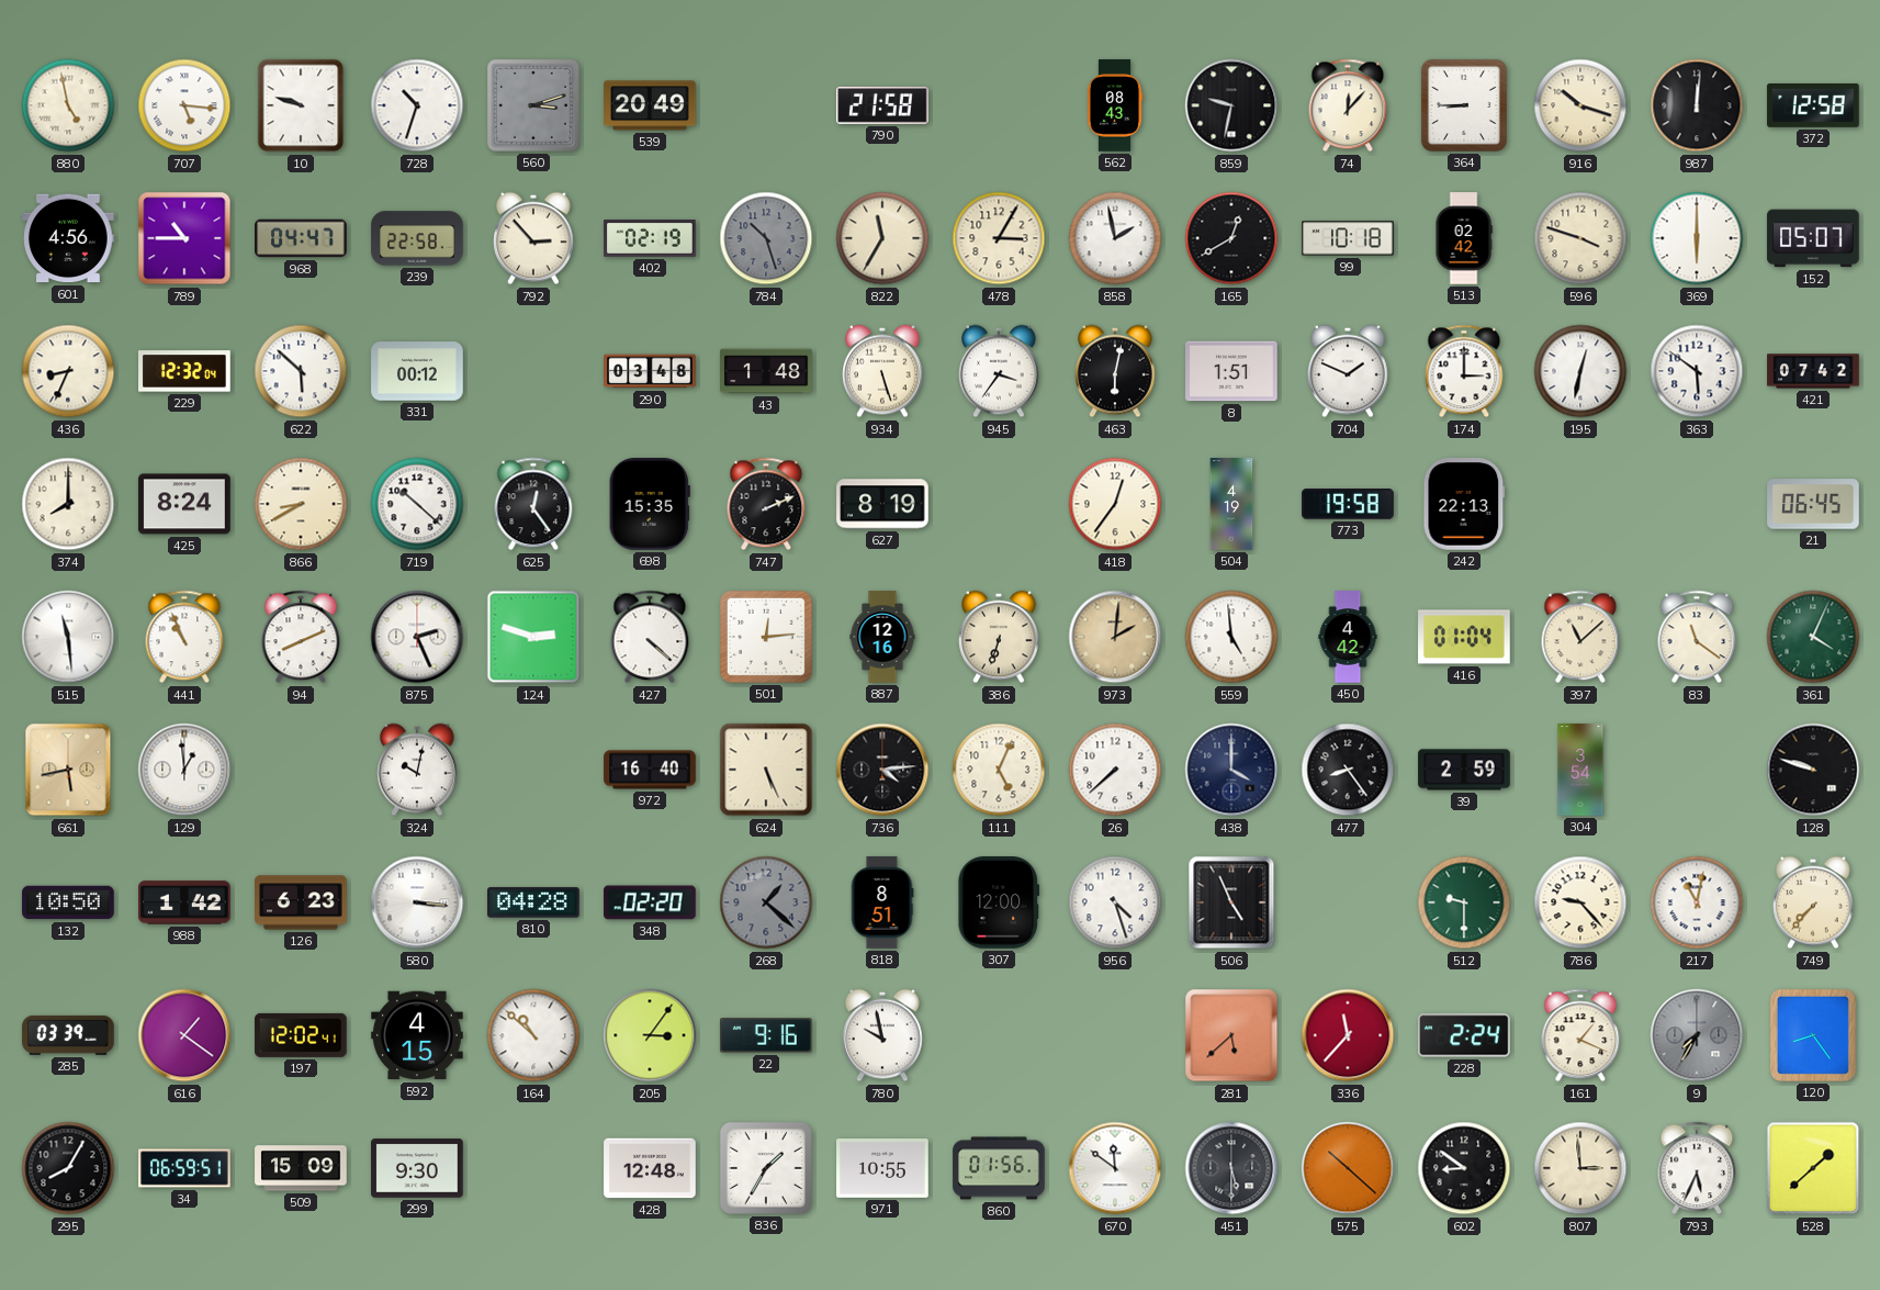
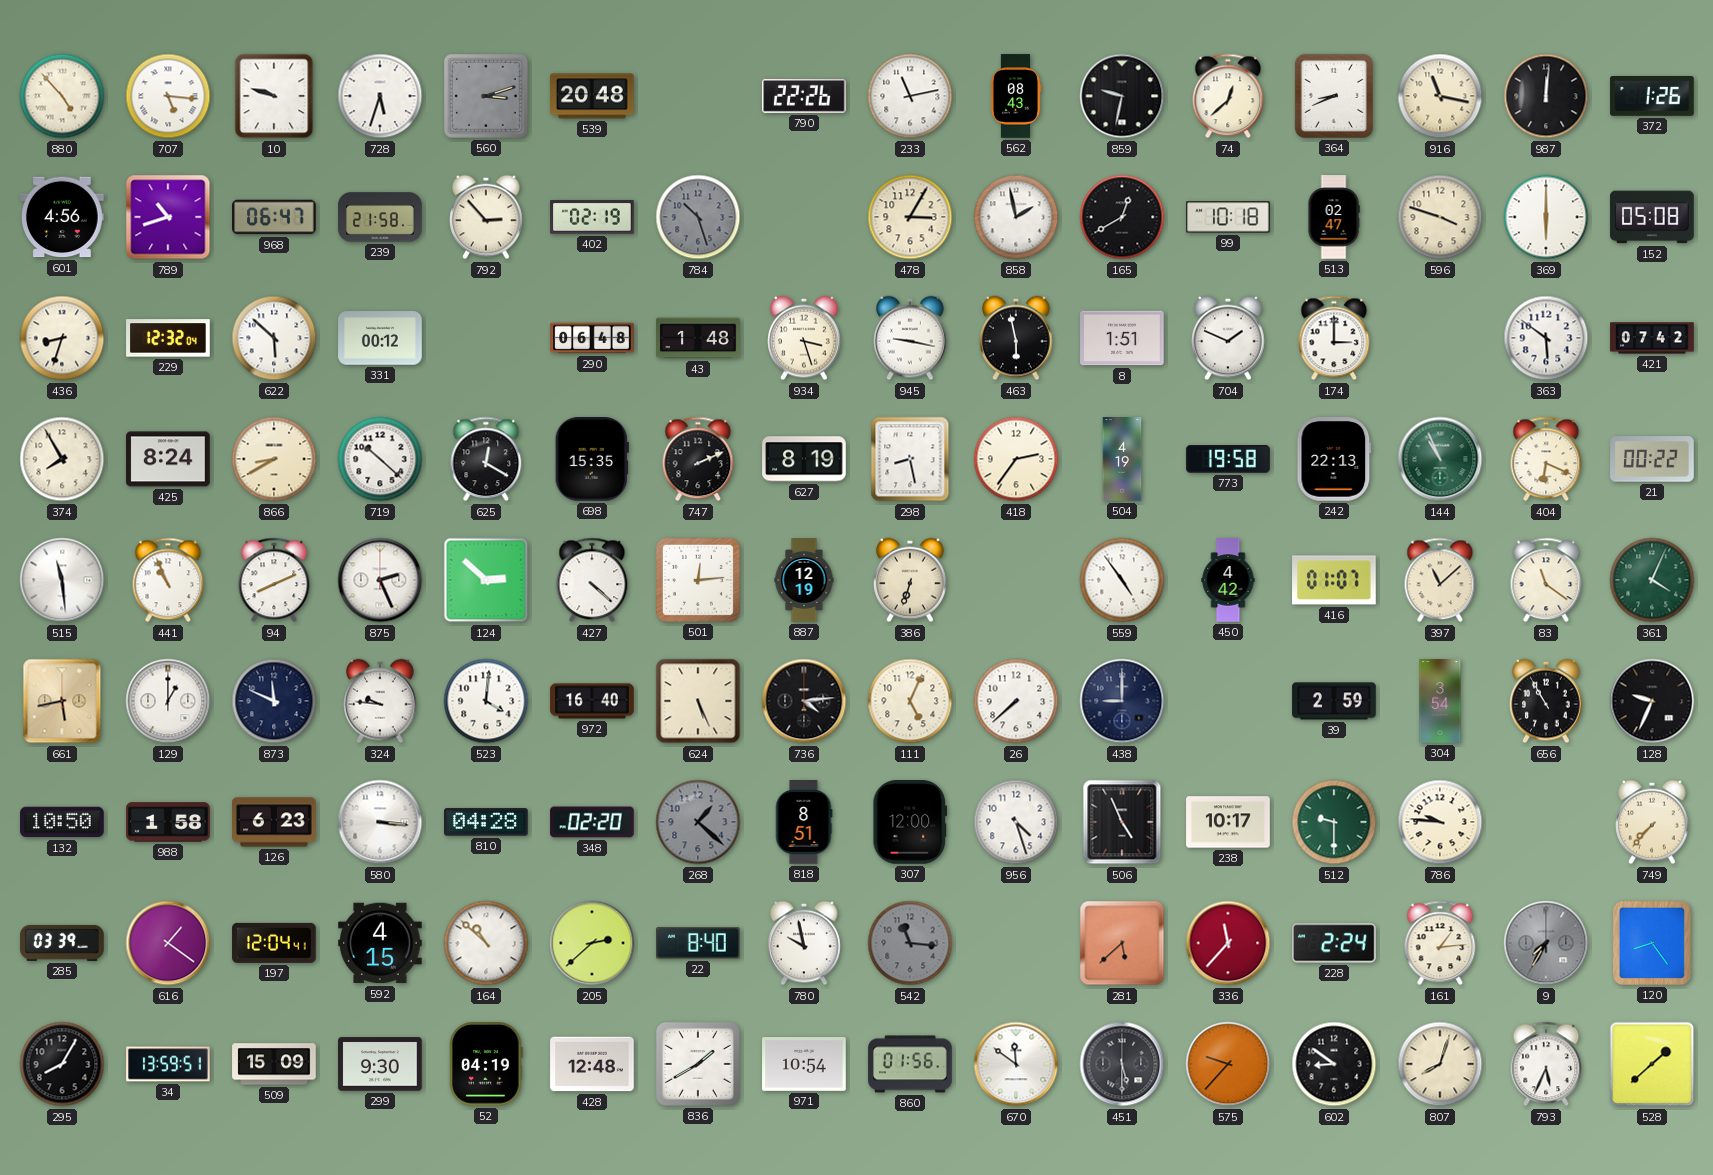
880: 4:58 -> 4:53 (62, 96)
728: 10:33 -> 5:33 (380, 96)
539: 20:49 -> 20:48 (592, 96)
790: 21:58 -> 22:26 (804, 97)
233: none -> 11:13 (910, 96)
74: 12:07 -> 12:38 (1228, 96)
364: 8:45 -> 8:41 (1334, 96)
916: 10:18 -> 11:17 (1440, 96)
372: 12:58 -> 1:26 (1652, 97)
789: 10:45 -> 10:42 (168, 217)
968: 04:47 -> 06:47 (274, 217)
239: 22:58 -> 21:58 (380, 217)
822: 11:35 -> none (882, 238)
513: 02:42 -> 02:47 (1334, 217)
152: 05:07 -> 05:08 (1652, 217)
436: 8:34 -> 8:33 (62, 338)
290: 03:48 -> 06:48 (592, 338)
934: 5:27 -> 3:27 (804, 338)
945: 3:36 -> 9:17 (910, 338)
463: 6:02 -> 5:58 (1016, 338)
195: 12:32 -> none (1580, 371)
374: 8:00 -> 7:55 (62, 459)
625: 12:24 -> 12:20 (486, 459)
298: none -> 8:28 (910, 459)
418: 12:36 -> 2:36 (1016, 459)
144: none -> 10:56 (1440, 459)
404: none -> 6:19 (1546, 459)
21: 06:45 -> 00:22 (1652, 459)
124: 2:48 -> 2:52 (486, 580)
887: 12:16 -> 12:19 (804, 580)
973: 2:01 -> none (1115, 637)
559: 4:59 -> 4:54 (1122, 580)
416: 01:04 -> 01:07 (1334, 580)
129: 12:59 -> 1:00 (168, 701)
873: none -> 11:49 (274, 701)
324: 10:02 -> 9:46 (380, 701)
523: none -> 4:01 (486, 701)
438: 4:00 -> 9:00 (1122, 701)
477: 8:24 -> none (1348, 770)
656: none -> 10:55 (1546, 701)
128: 9:48 -> 9:34 (1652, 701)
988: 1:42 -> 1:58 (168, 822)
238: none -> 10:17 (1228, 822)
786: 9:23 -> 9:46 (1440, 822)
217: 11:02 -> none (1697, 902)
197: 12:02 -> 12:04 (274, 943)
205: 3:06 -> 2:38 (592, 943)
22: 9:16 -> 8:40 (698, 943)
542: none -> 11:16 (910, 943)
161: 1:19 -> 1:14 (1440, 943)
34: 06:59 -> 13:59 (168, 1064)
52: none -> 04:19 (486, 1064)
836: 1:35 -> 1:40 (698, 1064)
971: 10:55 -> 10:54 (804, 1065)
575: 10:22 -> 9:37 (1228, 1064)
807: 2:59 -> 8:03 (1440, 1064)
